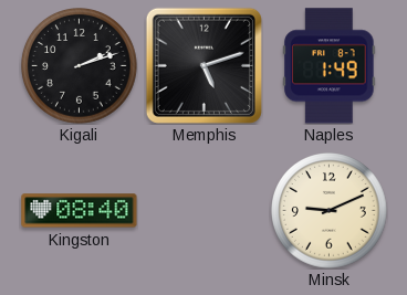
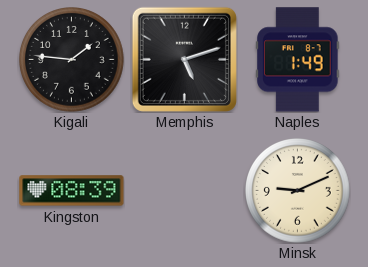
Kigali: 2:12 -> 1:46 (72, 60)
Kingston: 08:40 -> 08:39 (72, 191)
